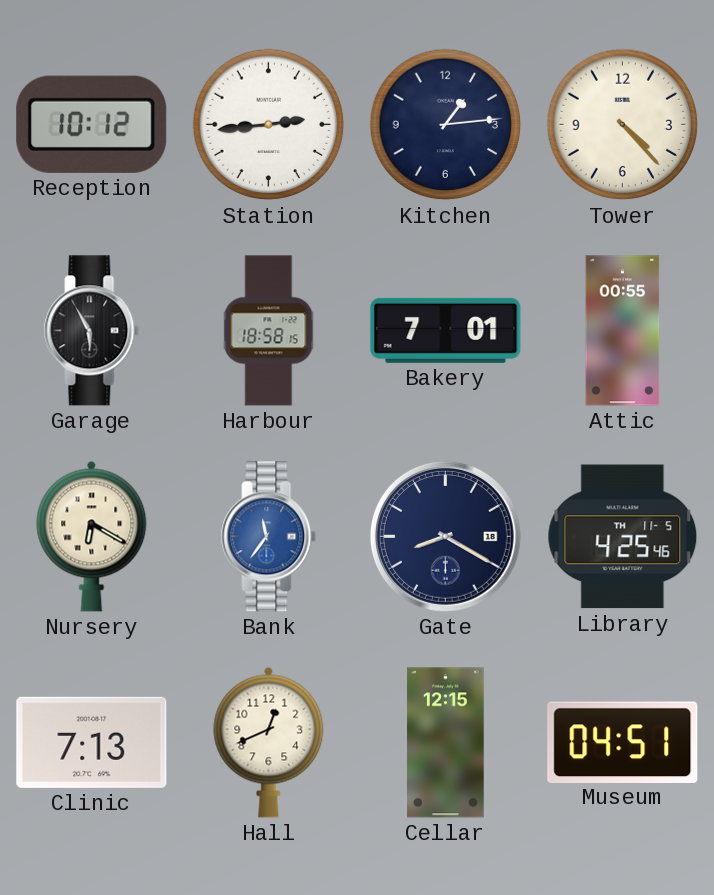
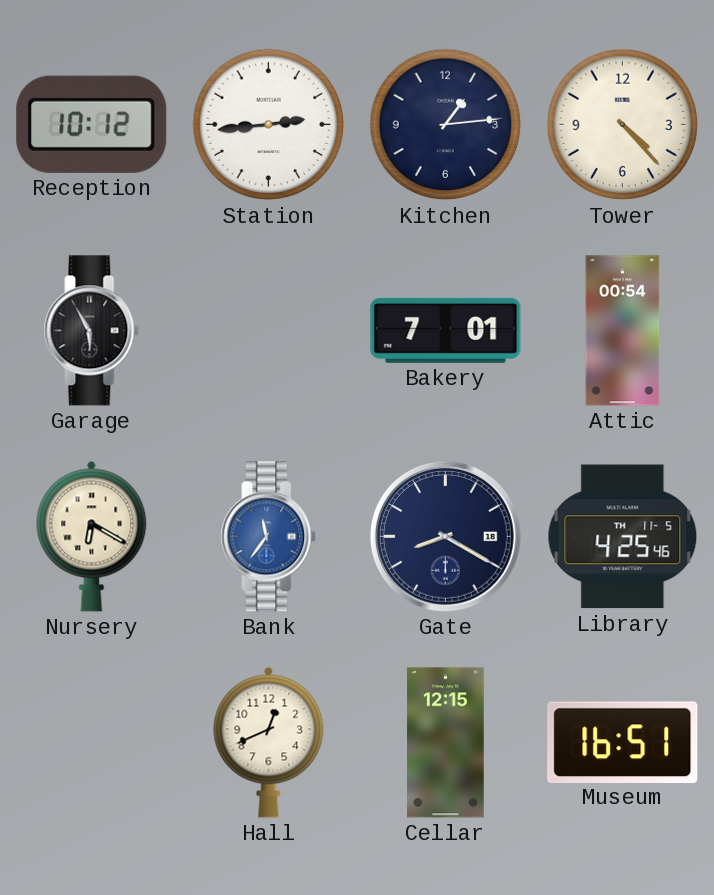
Harbour: 18:58 -> none (269, 331)
Attic: 00:55 -> 00:54 (623, 331)
Clinic: 7:13 -> none (92, 742)
Museum: 04:51 -> 16:51 (623, 742)
